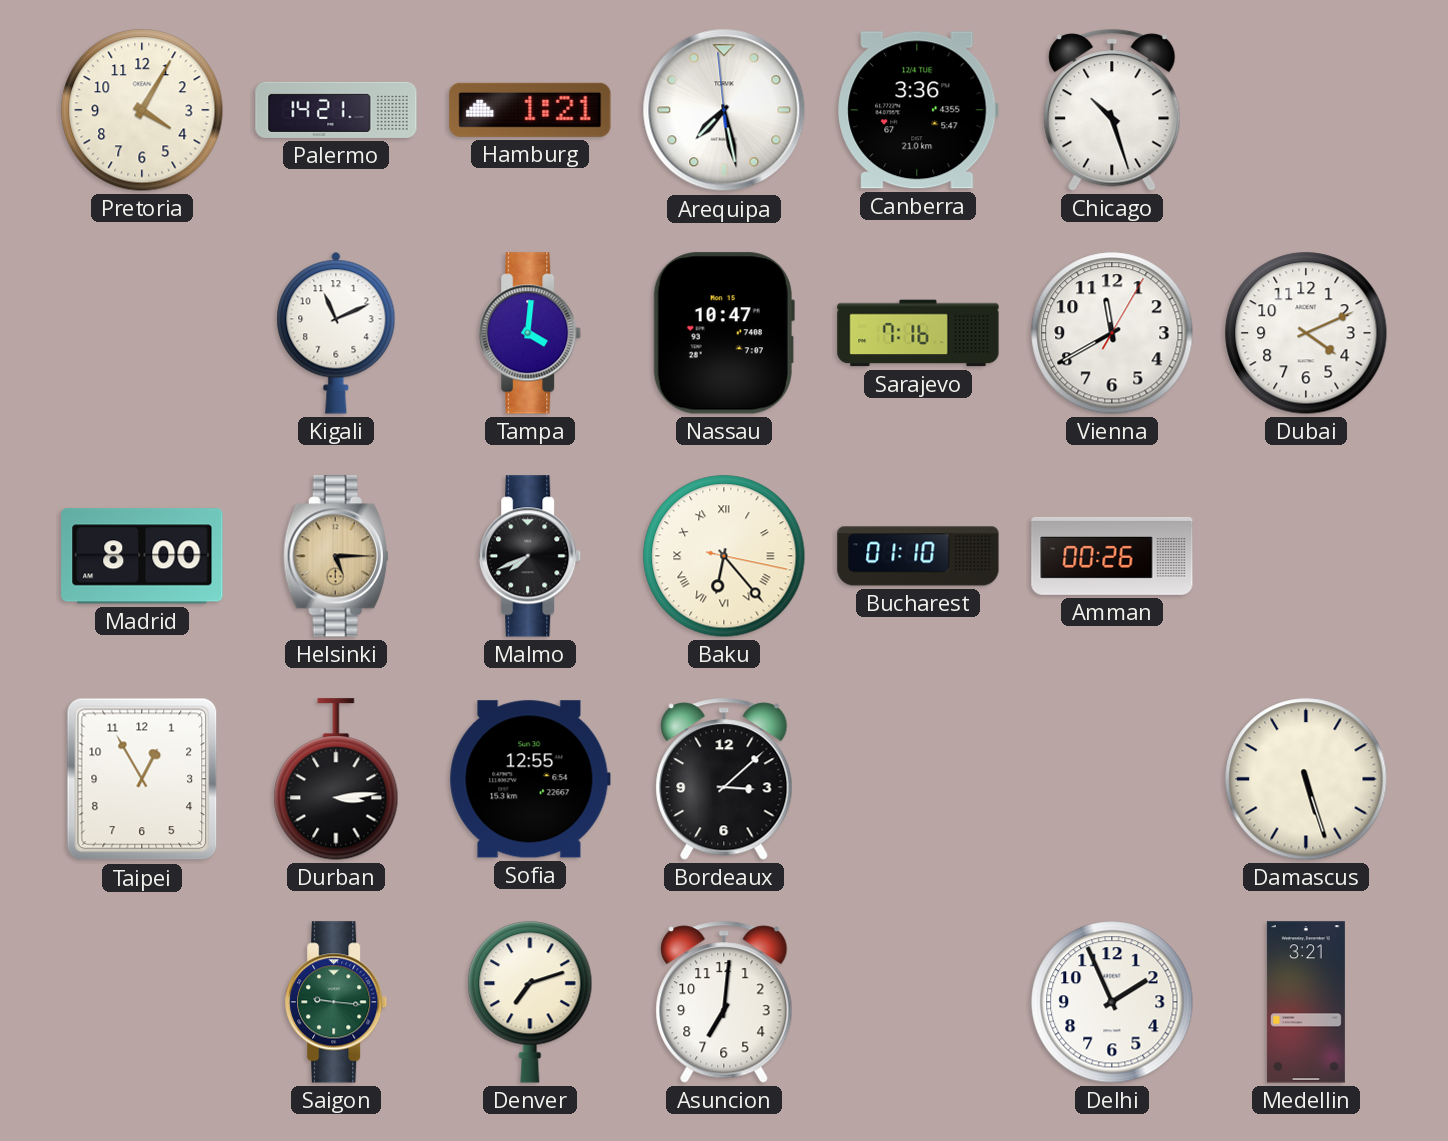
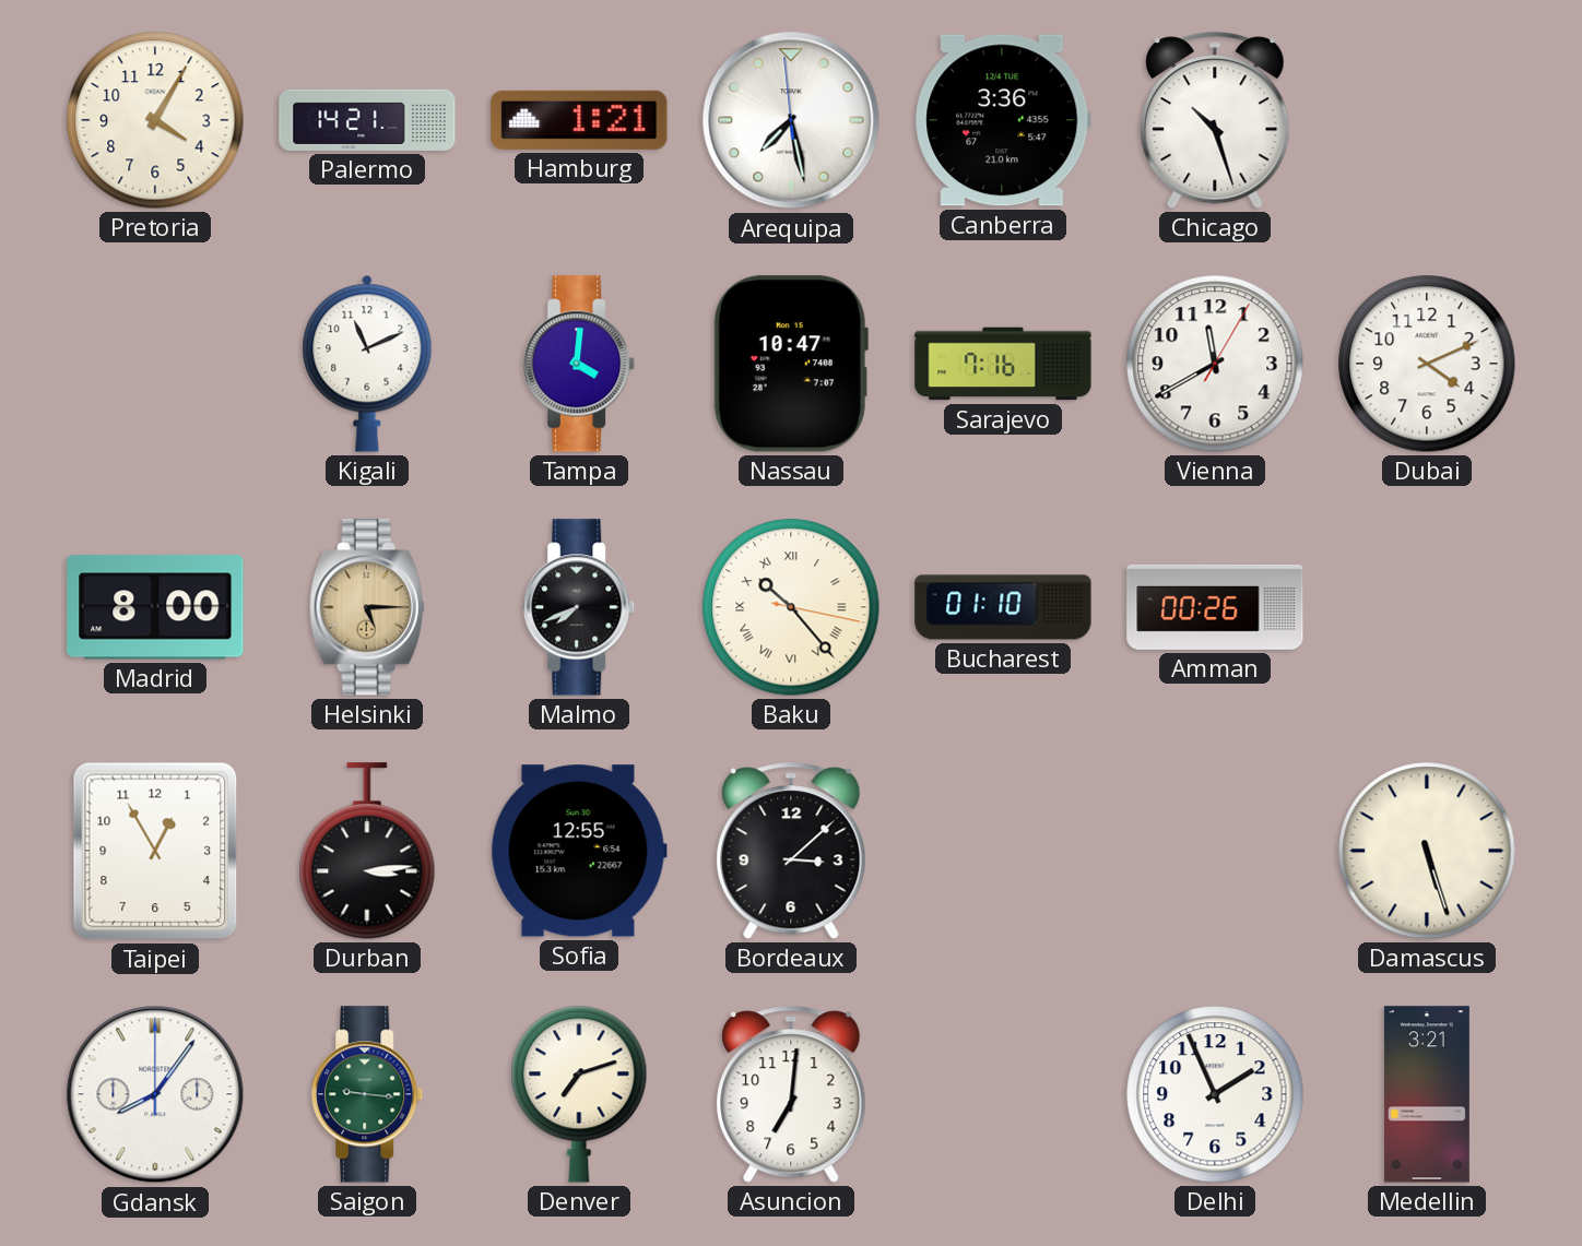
Baku: 6:23 -> 10:23 (791, 607)
Gdansk: none -> 8:06 (155, 1094)
